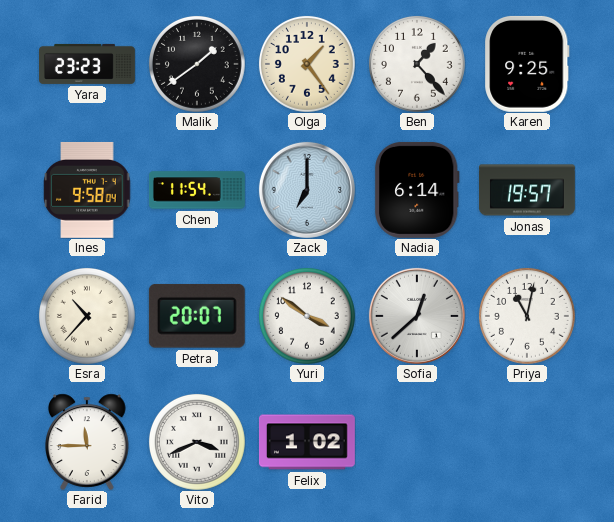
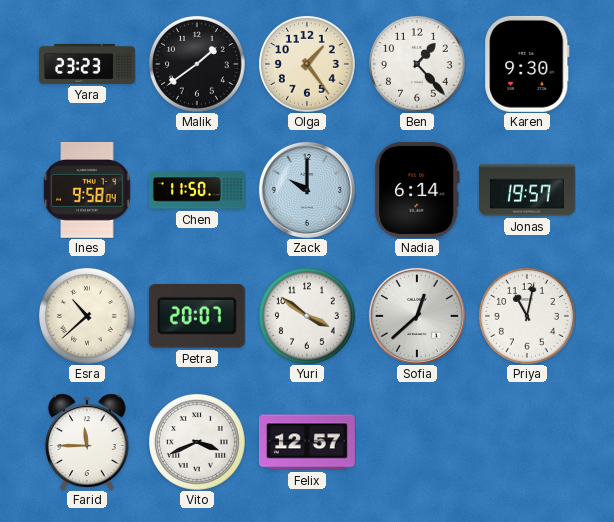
Karen: 9:25 -> 9:30 (527, 64)
Chen: 11:54 -> 11:50 (197, 190)
Zack: 7:00 -> 10:00 (307, 190)
Esra: 10:37 -> 10:38 (87, 316)
Felix: 1:02 -> 12:57 (307, 442)
